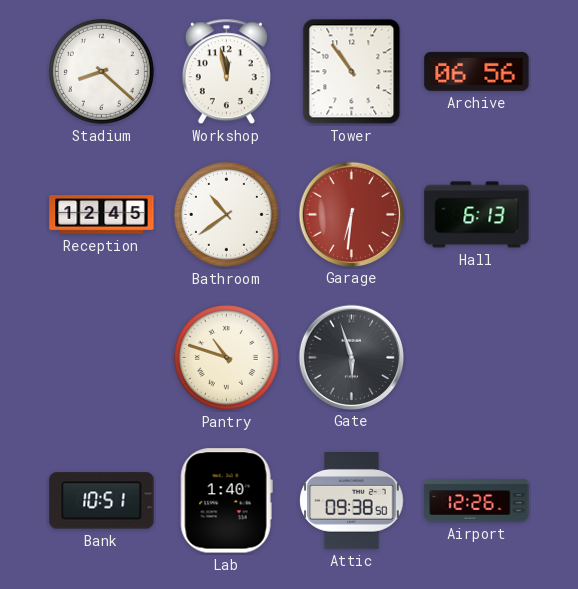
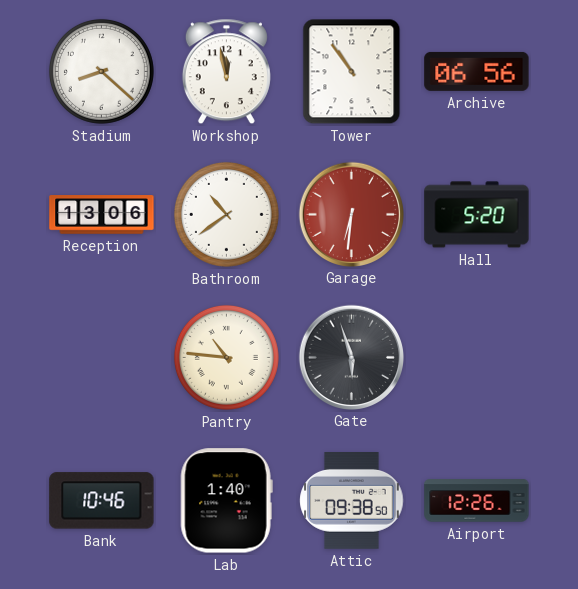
Reception: 12:45 -> 13:06 (102, 215)
Hall: 6:13 -> 5:20 (477, 215)
Pantry: 10:48 -> 10:46 (226, 357)
Bank: 10:51 -> 10:46 (102, 501)
